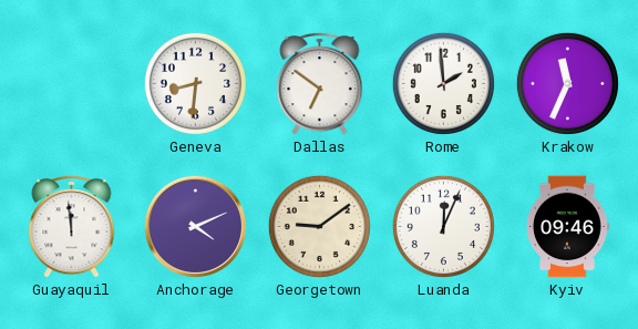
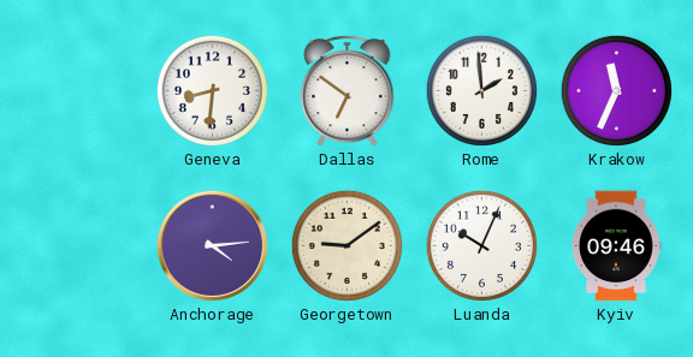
Guayaquil: 11:59 -> none (72, 226)
Anchorage: 4:11 -> 4:14 (212, 245)
Luanda: 12:04 -> 10:04 (481, 245)
